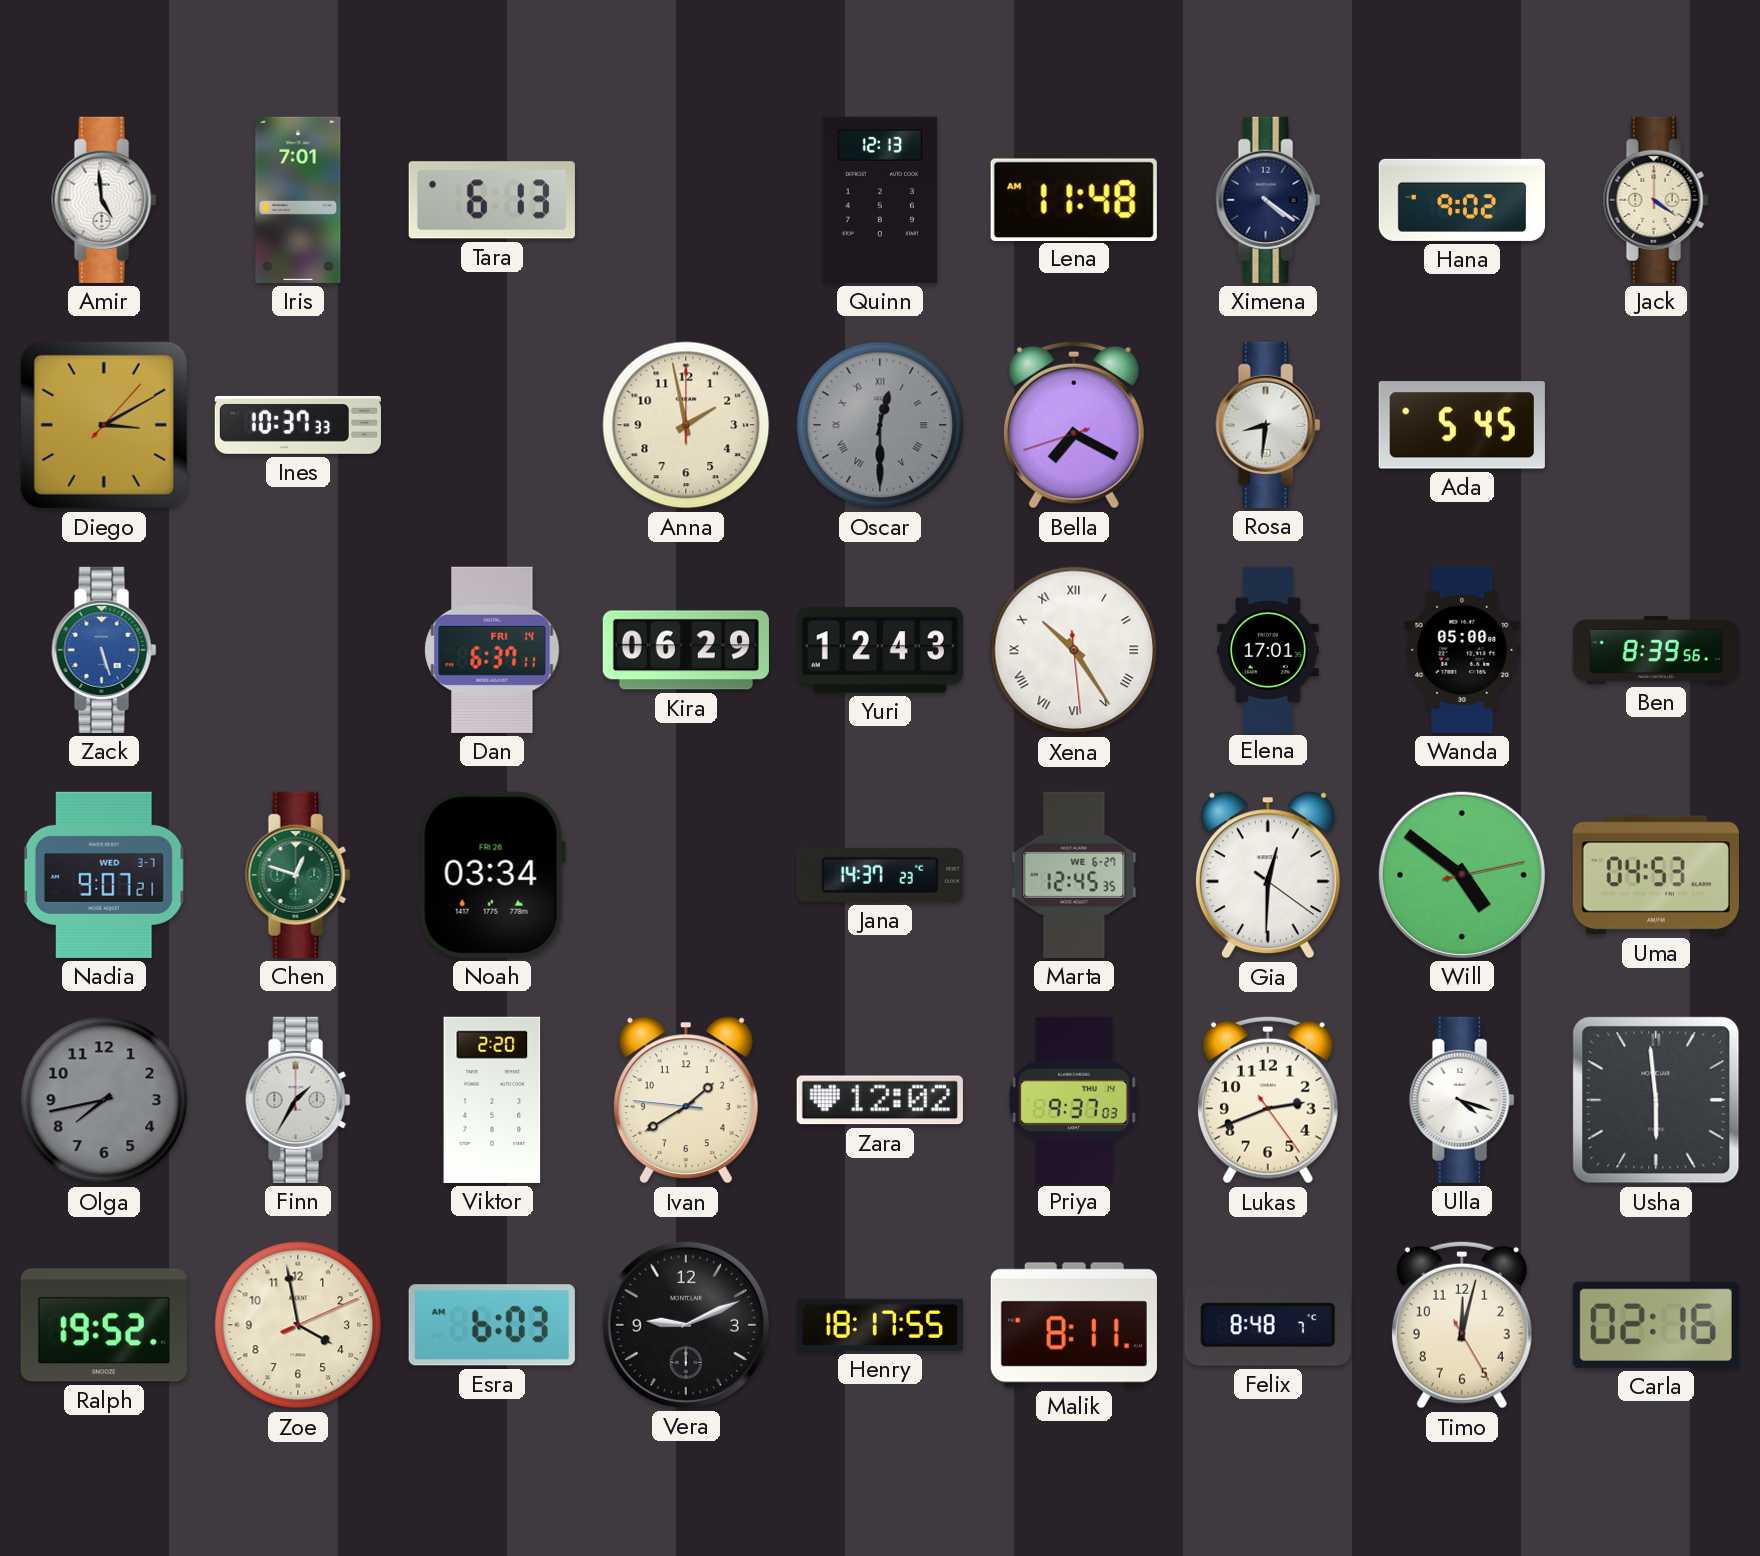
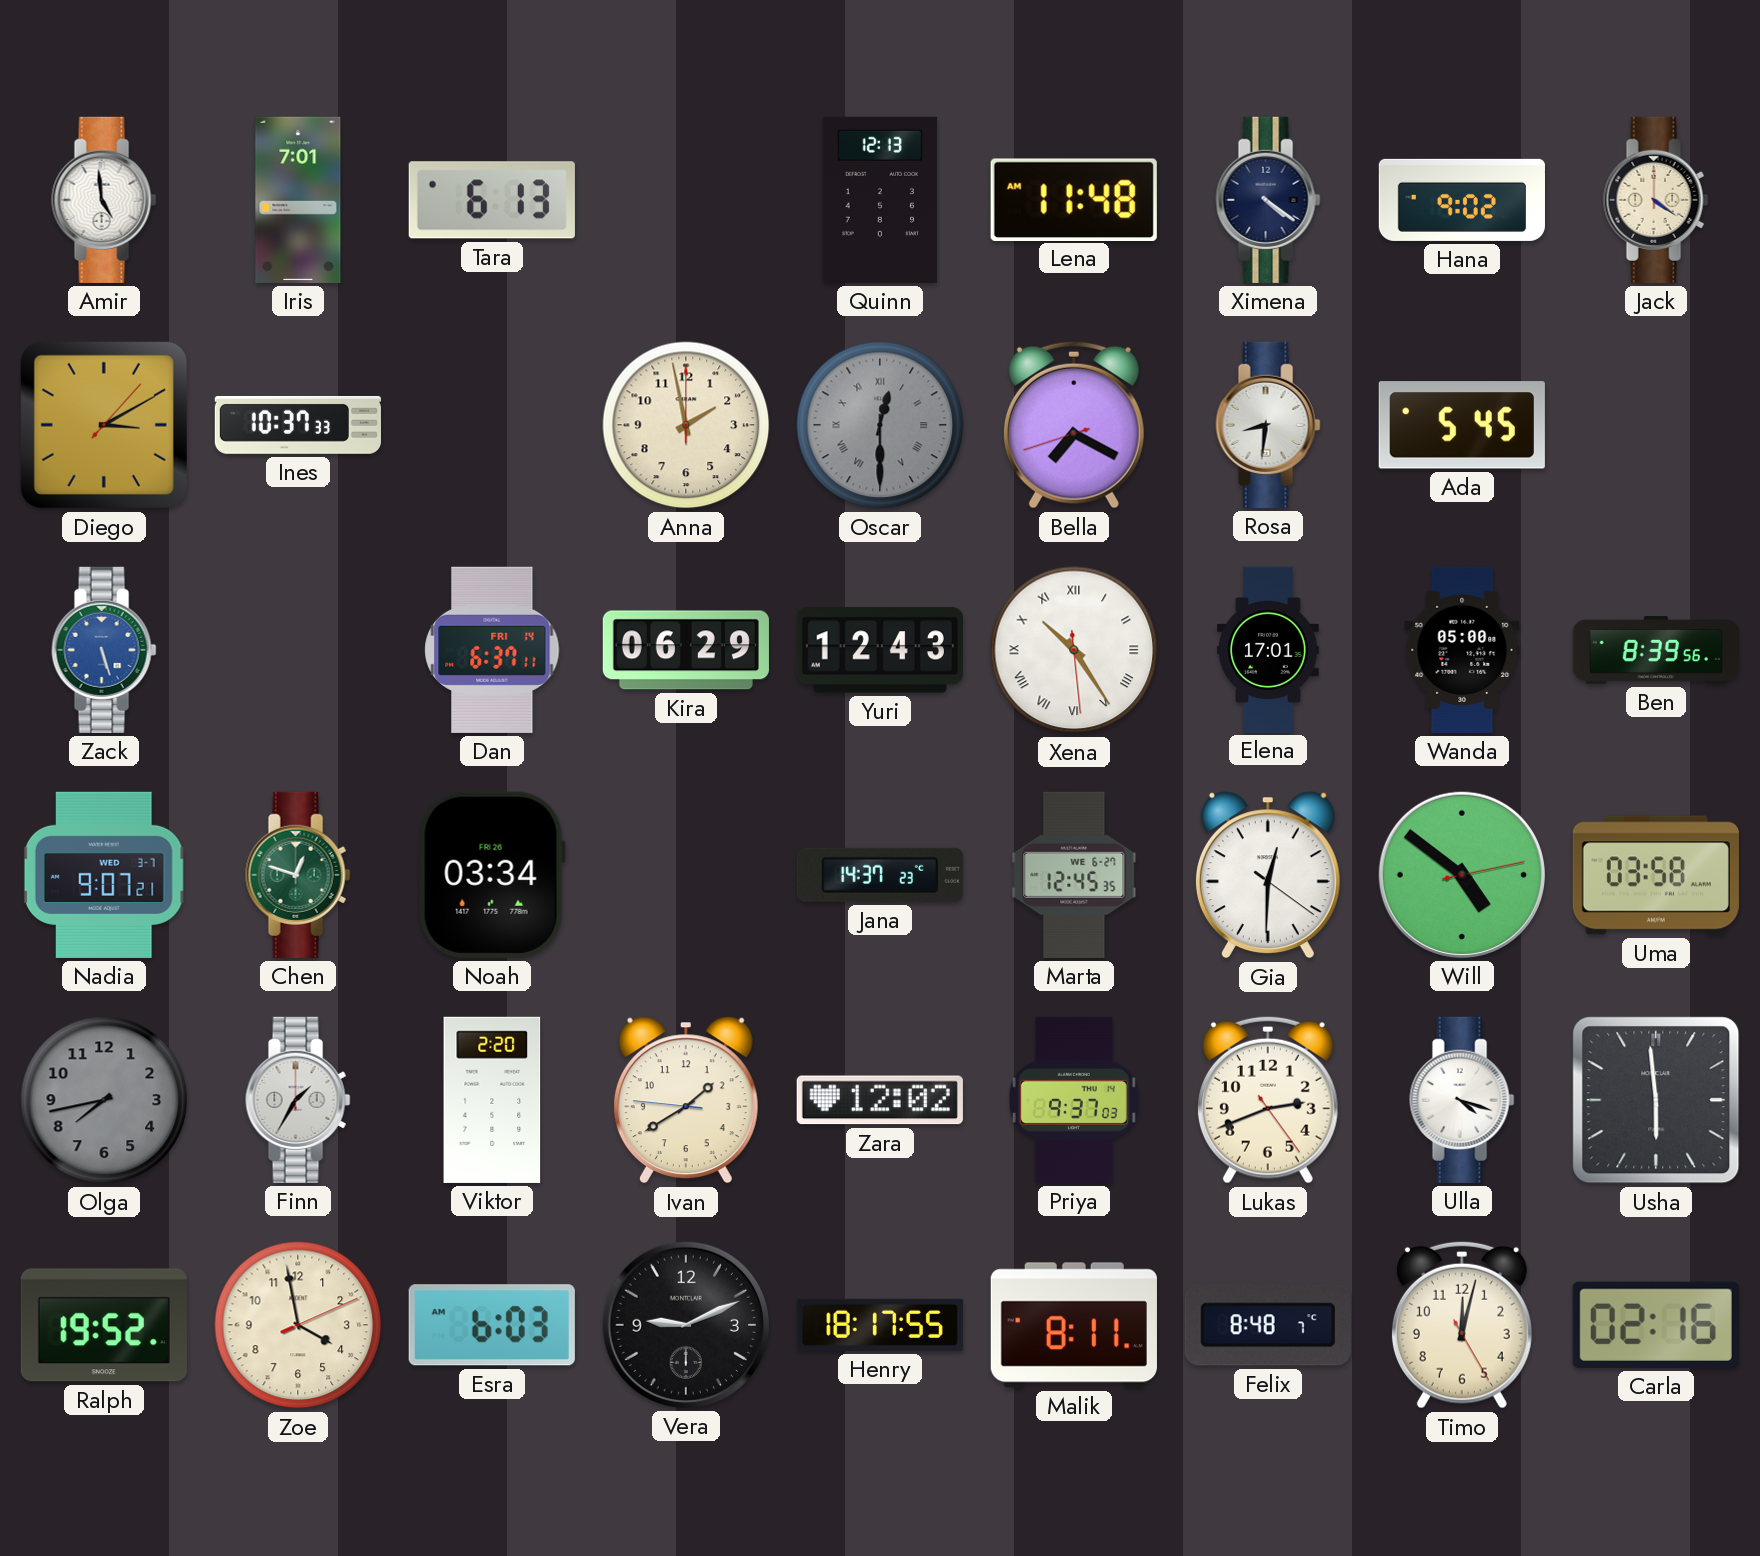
Uma: 04:53 -> 03:58 (1656, 875)
